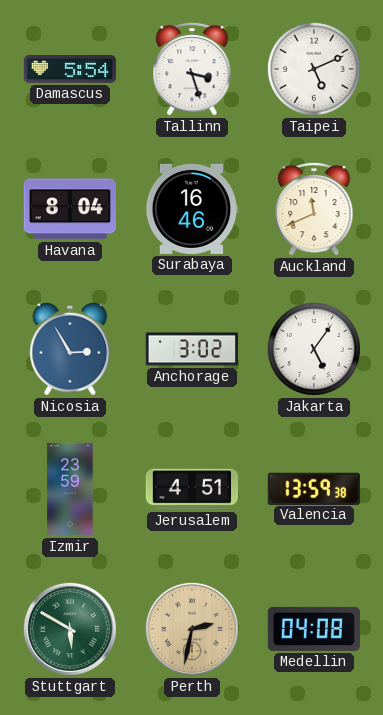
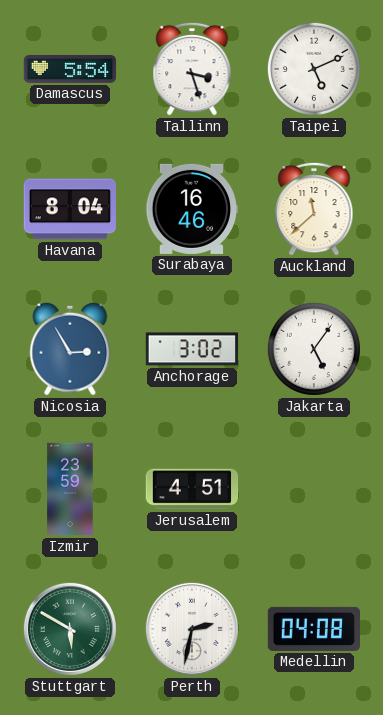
Auckland: 11:41 -> 11:38 (314, 209)
Valencia: 13:59 -> none (314, 488)
Perth dial: champagne -> white (192, 629)
